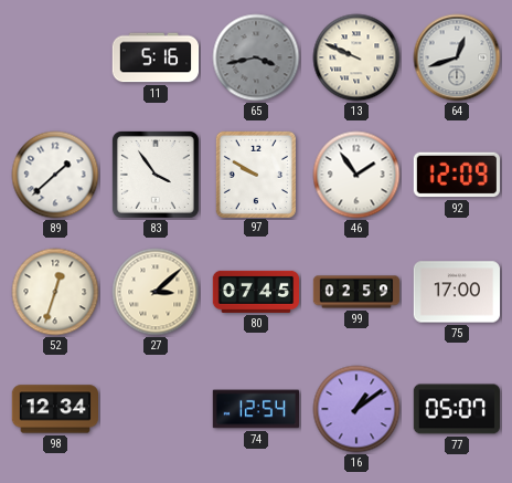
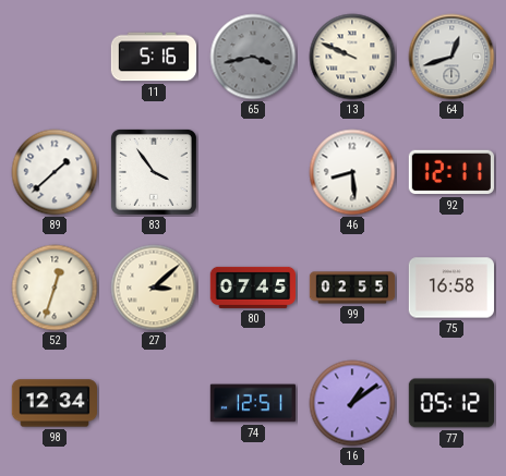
97: 9:50 -> none (255, 174)
46: 1:54 -> 8:29 (352, 172)
92: 12:09 -> 12:11 (450, 172)
99: 02:59 -> 02:55 (352, 288)
75: 17:00 -> 16:58 (450, 288)
74: 12:54 -> 12:51 (253, 403)
77: 05:07 -> 05:12 (450, 403)
